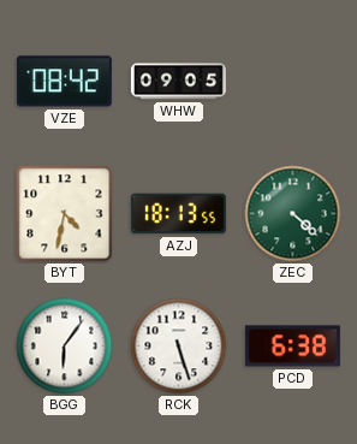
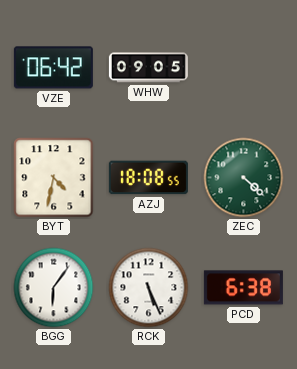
VZE: 08:42 -> 06:42 (53, 68)
AZJ: 18:13 -> 18:08 (148, 178)
RCK: 5:27 -> 5:26 (149, 288)
